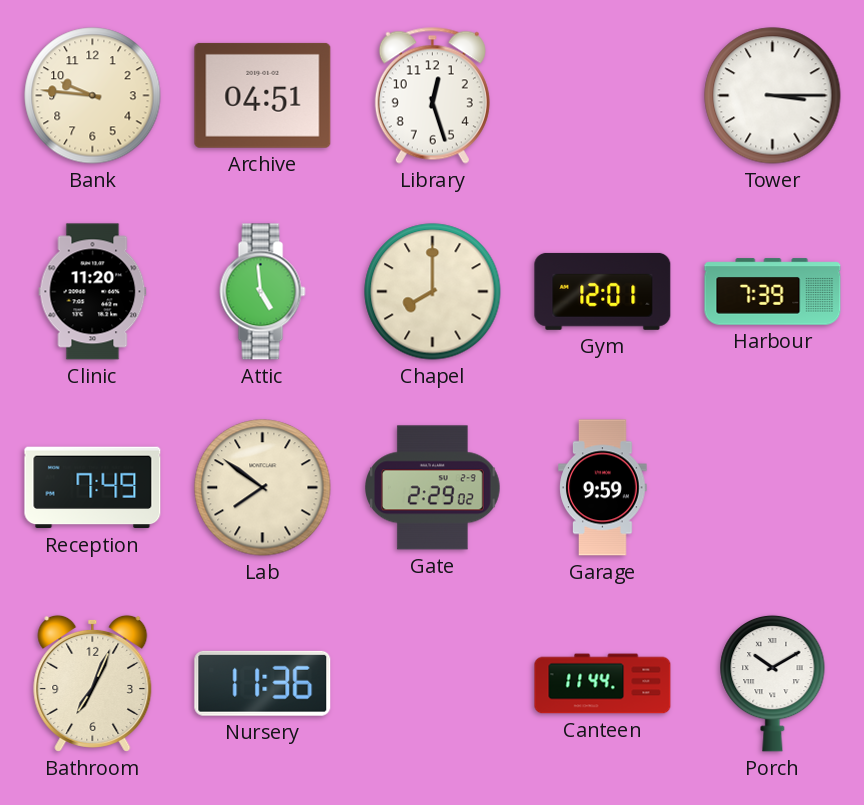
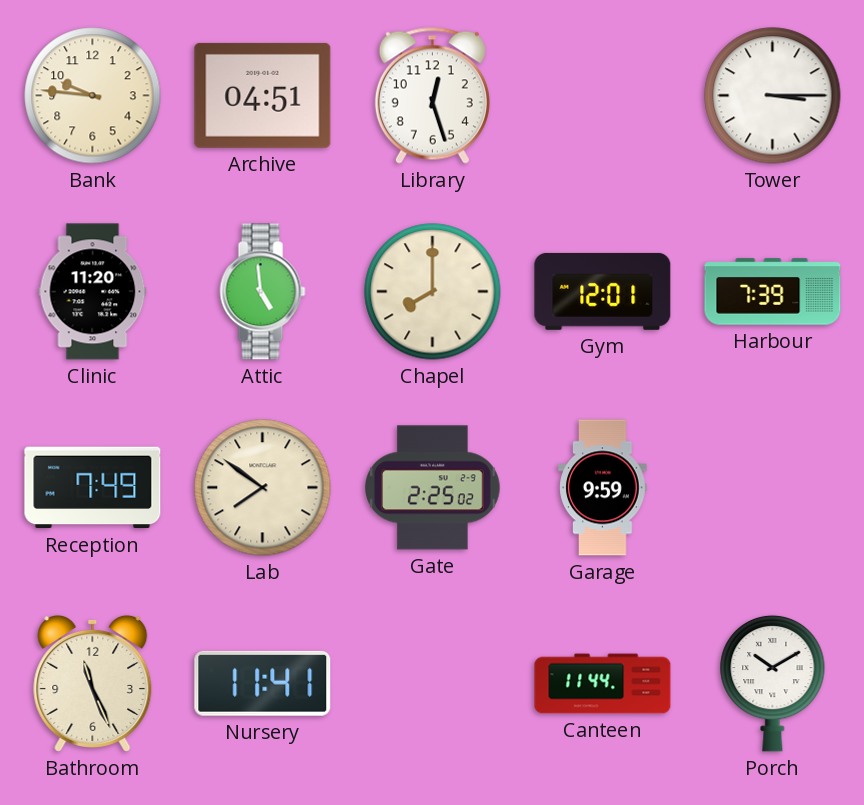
Gate: 2:29 -> 2:25 (433, 488)
Bathroom: 7:04 -> 11:26 (93, 683)
Nursery: 11:36 -> 11:41 (263, 683)
